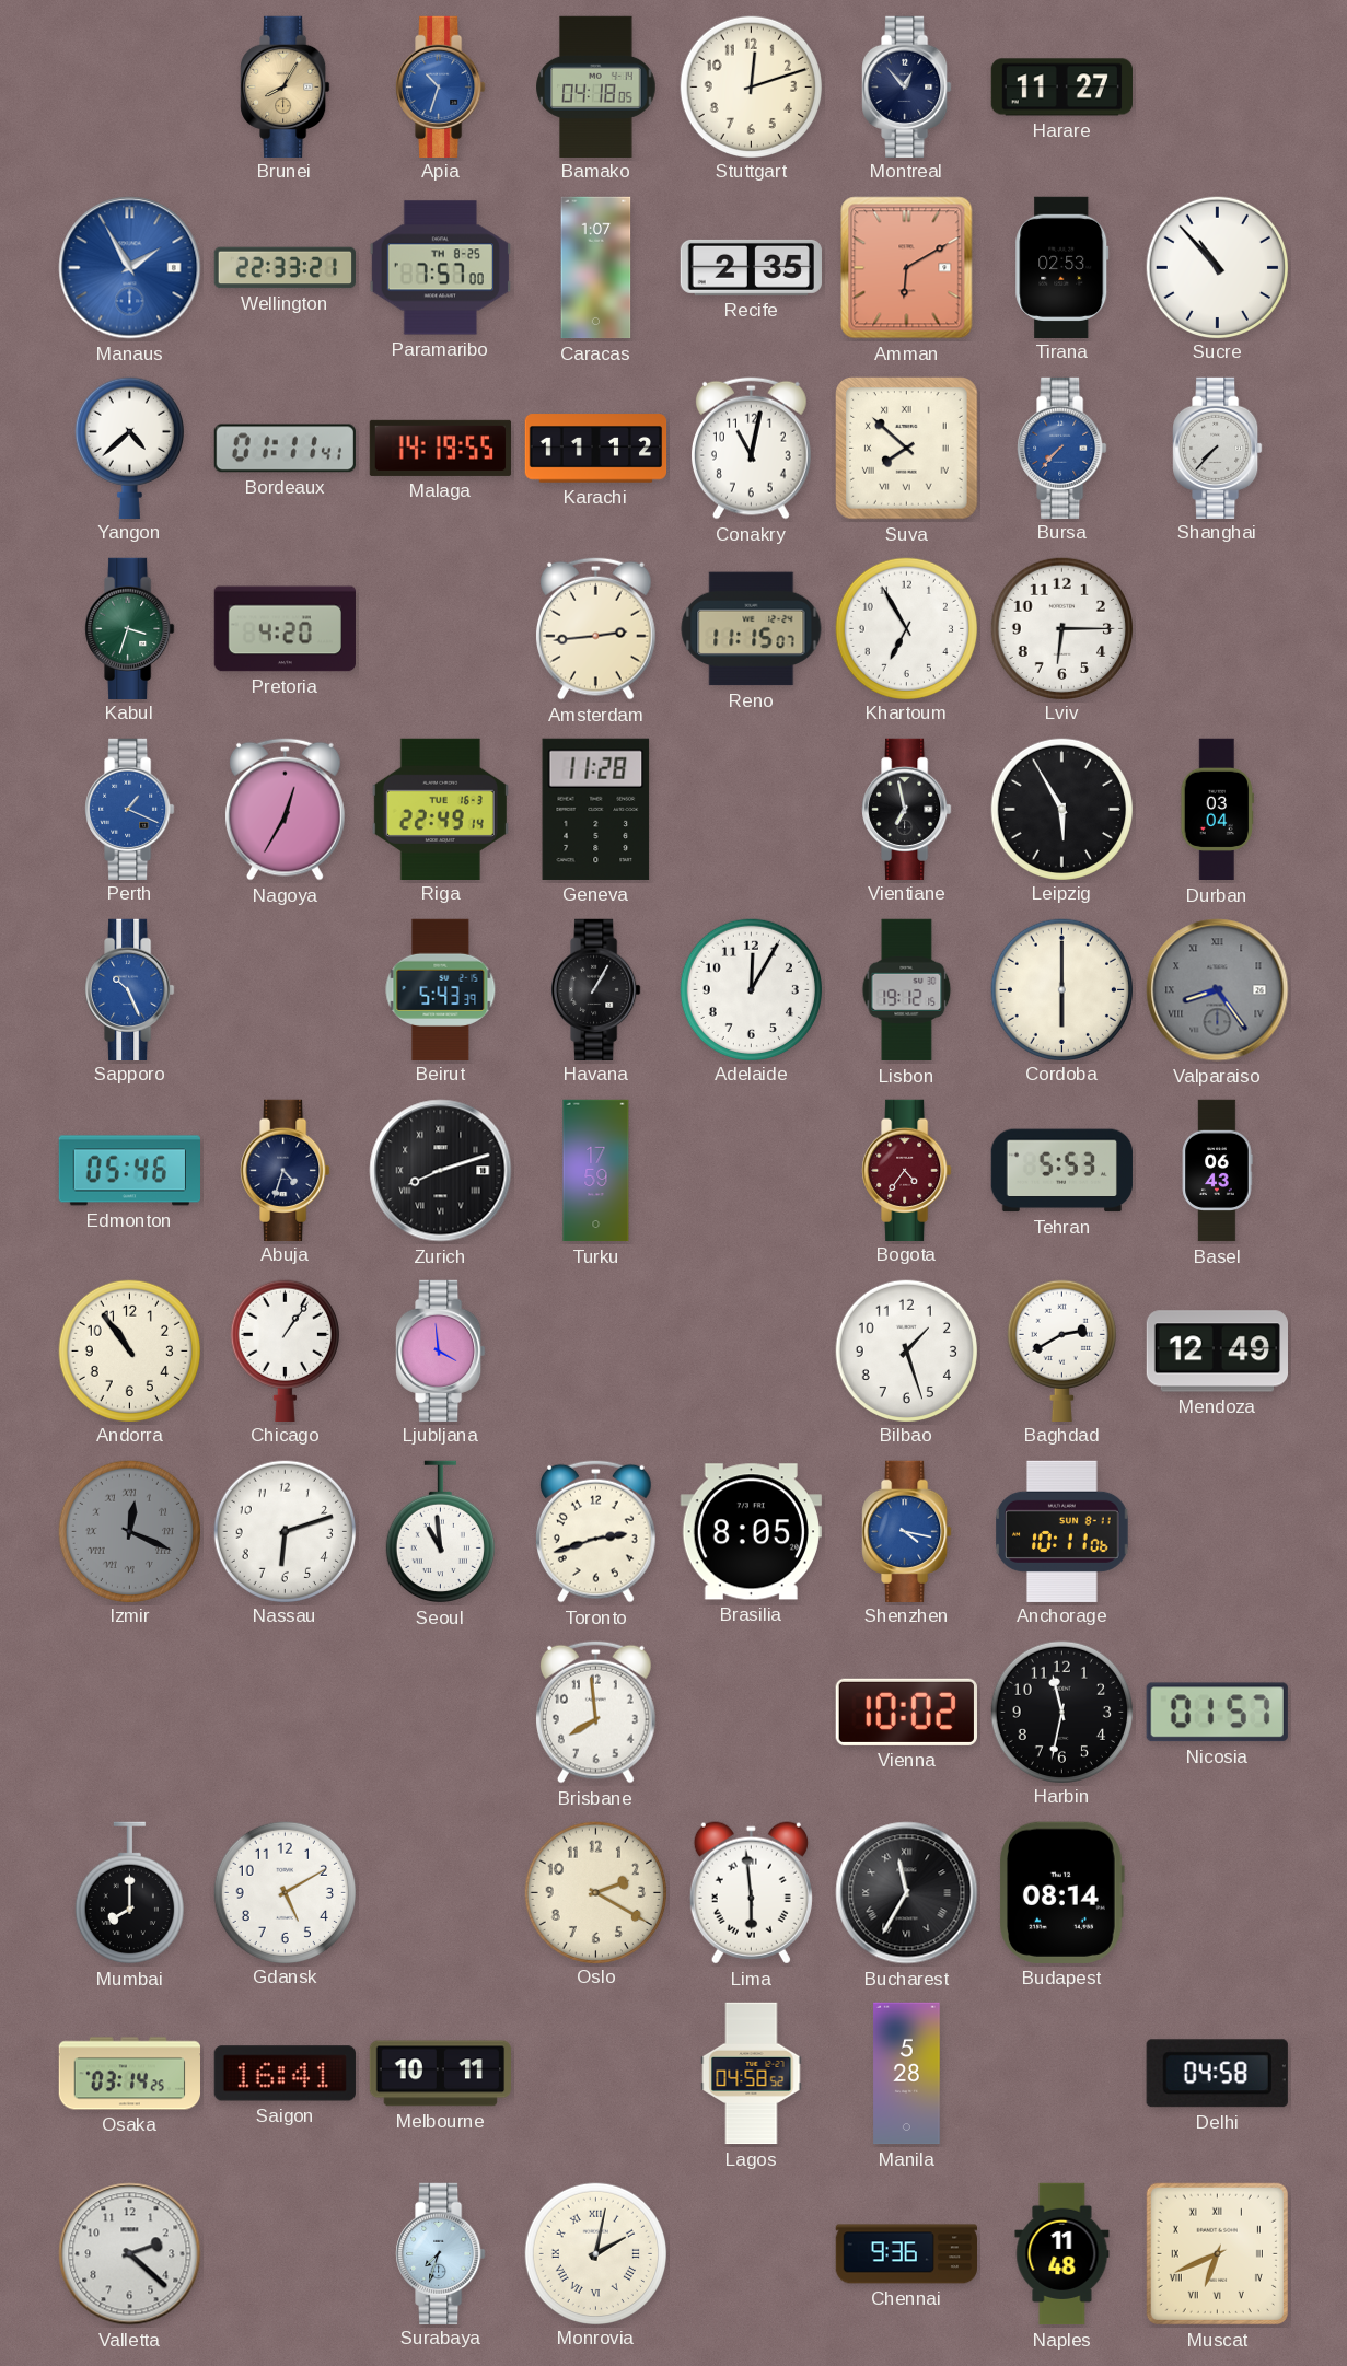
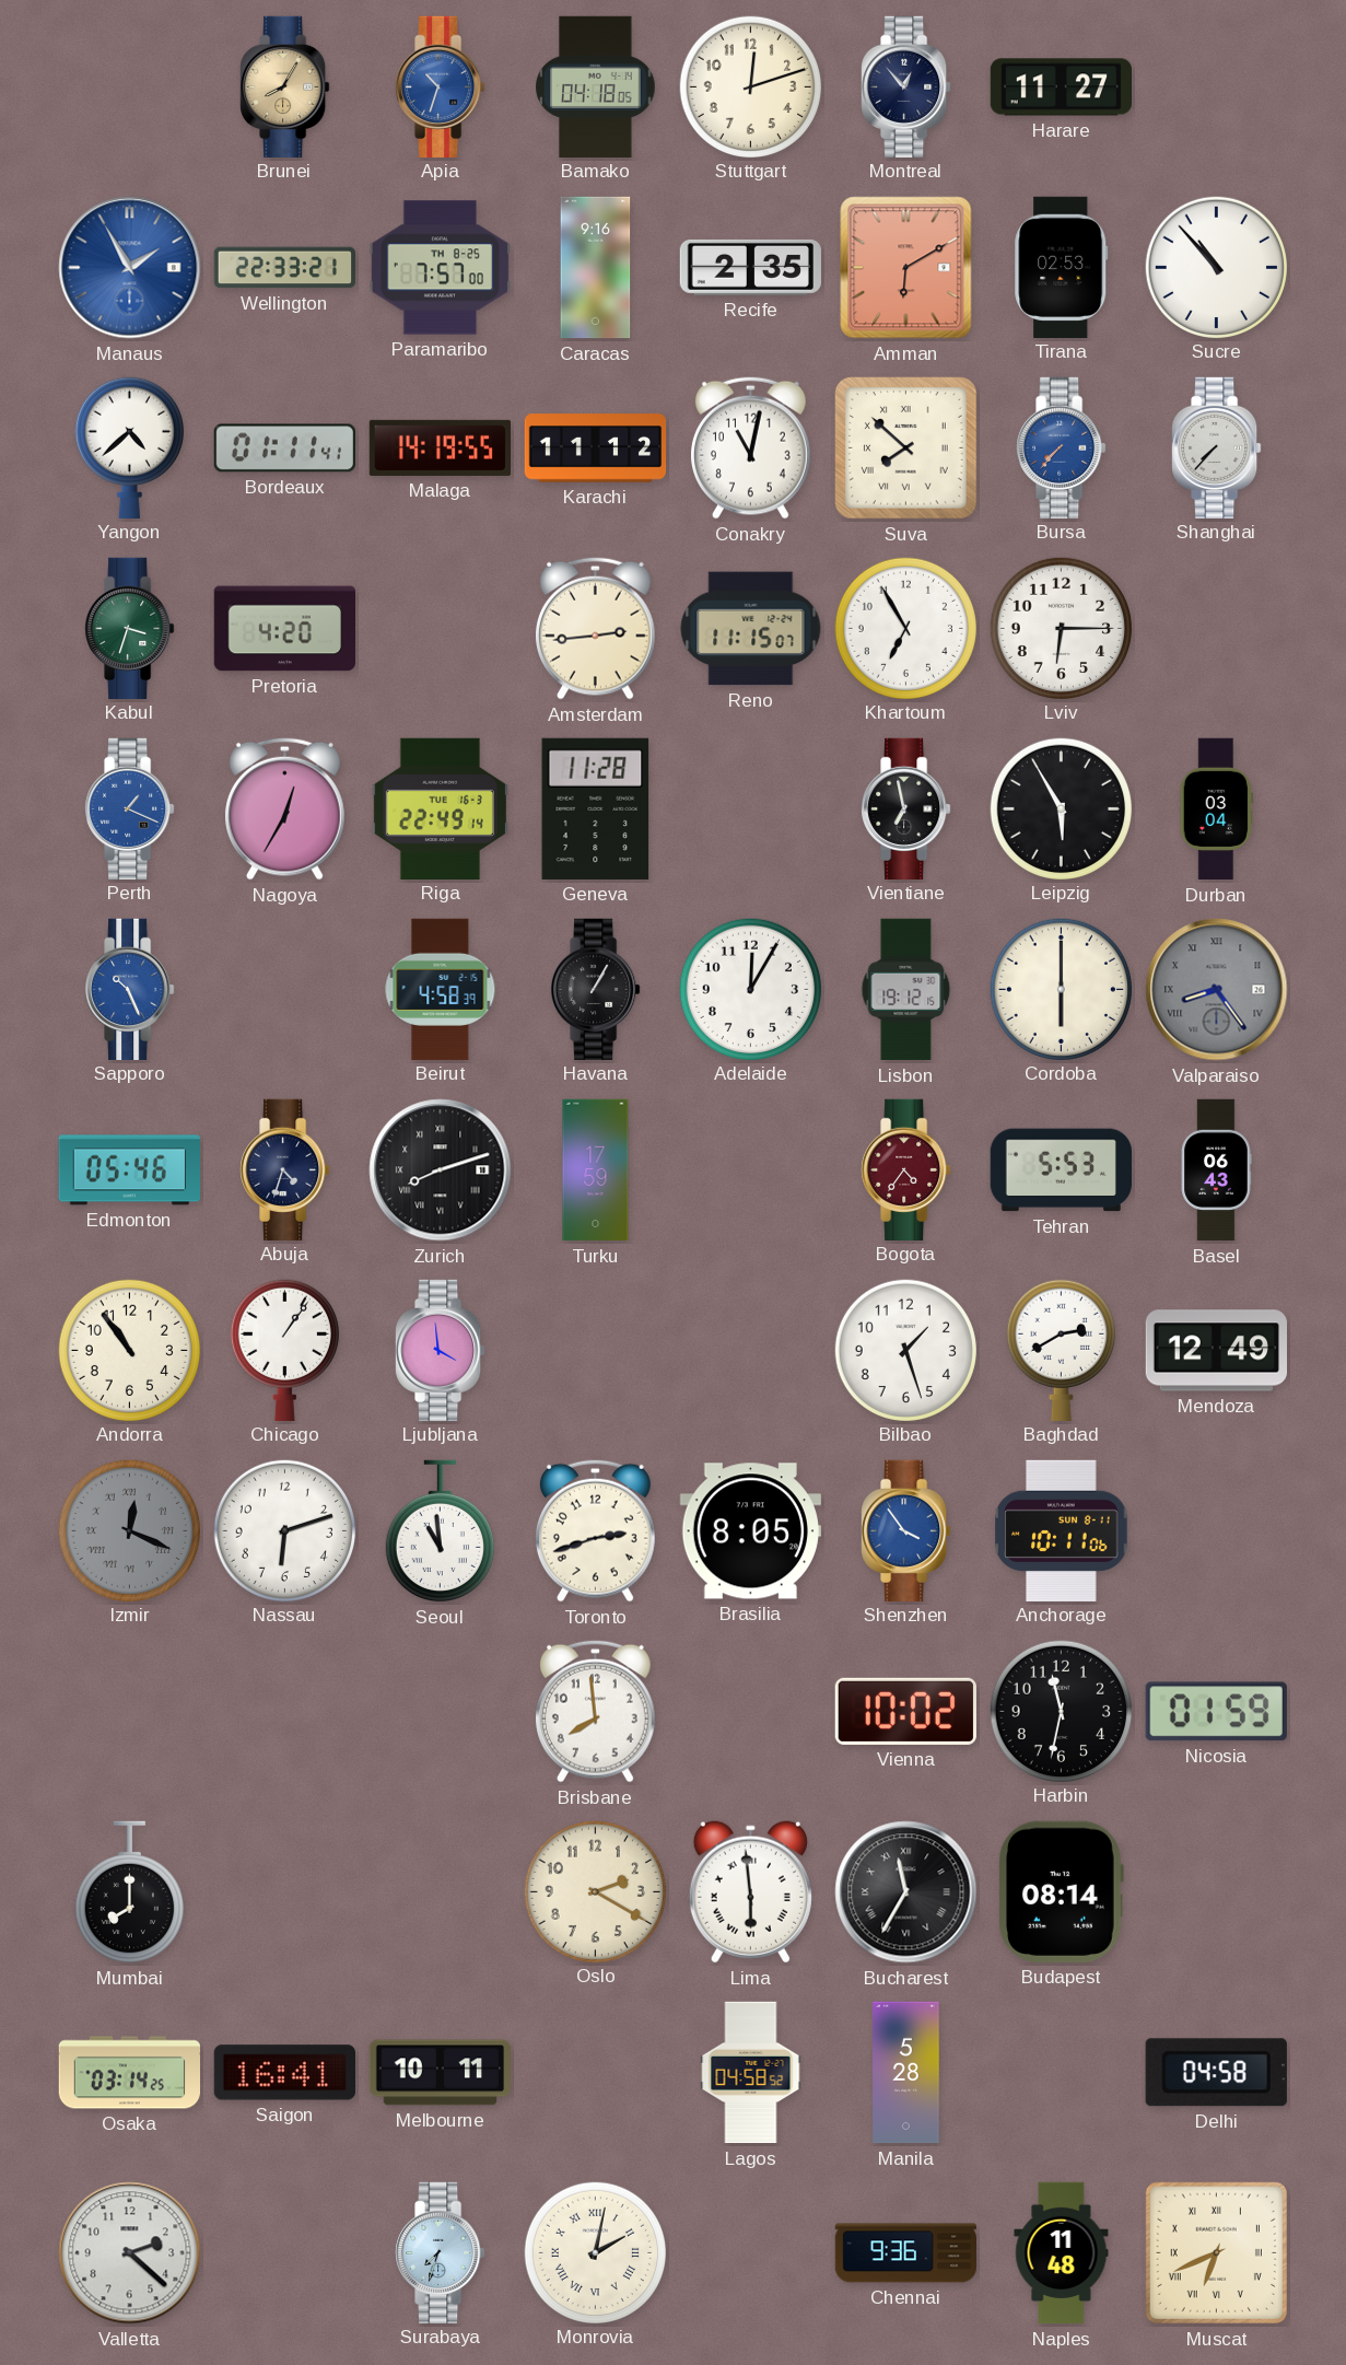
Caracas: 1:07 -> 9:16 (596, 268)
Beirut: 5:43 -> 4:58 (441, 989)
Shenzhen: 4:17 -> 3:54 (906, 1530)
Nicosia: 01:57 -> 01:59 (1216, 1712)
Gdansk: 5:10 -> none (285, 1892)
